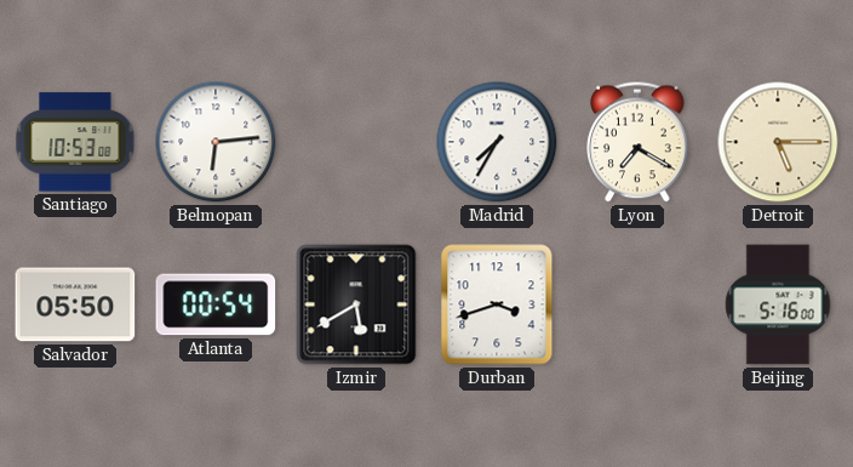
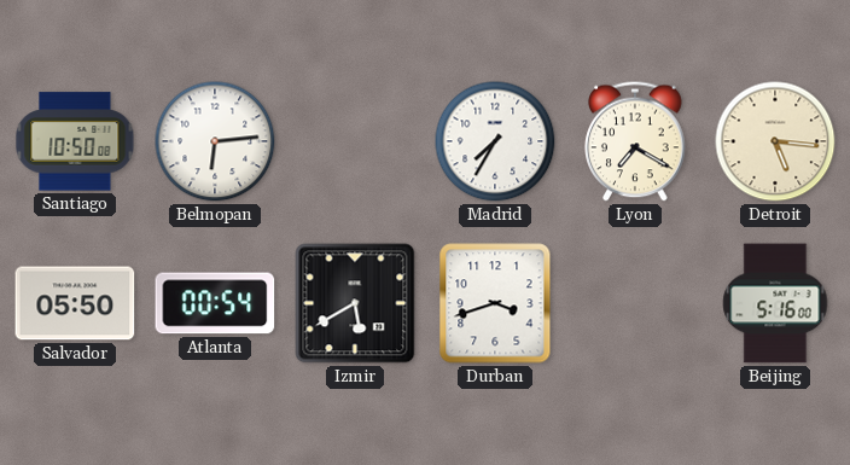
Santiago: 10:53 -> 10:50 (75, 141)
Detroit: 5:15 -> 5:16 (775, 141)
